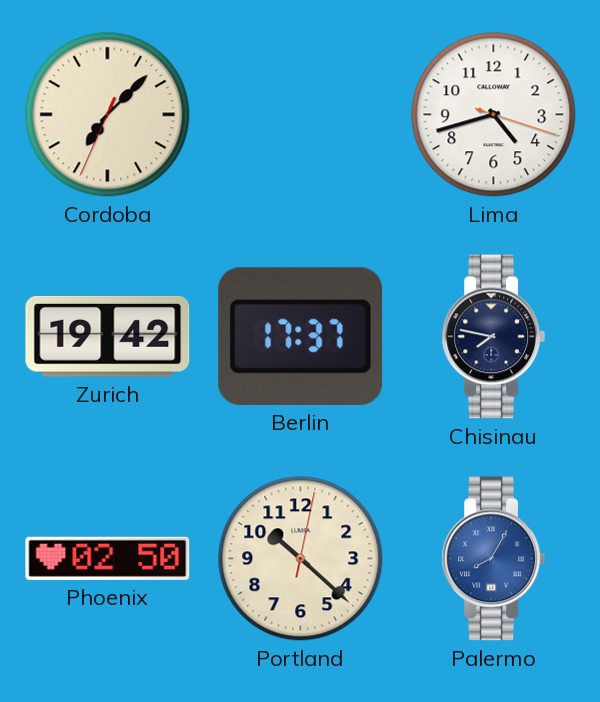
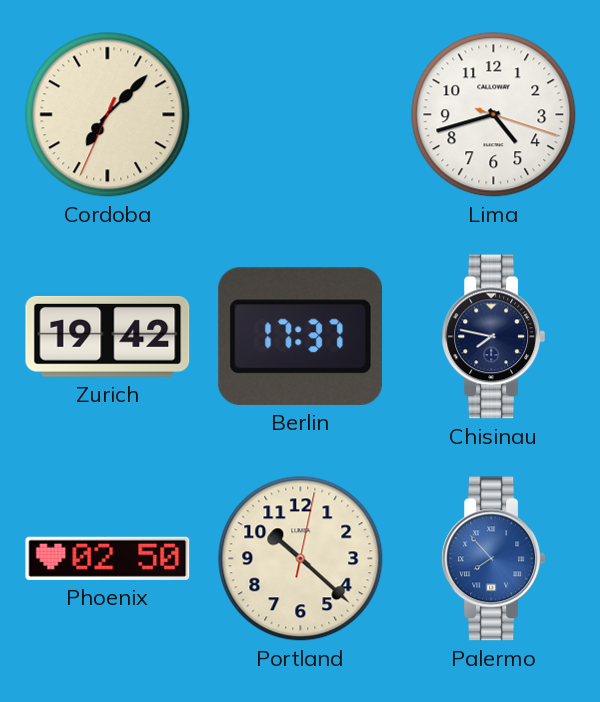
Palermo: 8:05 -> 7:53 (494, 559)
